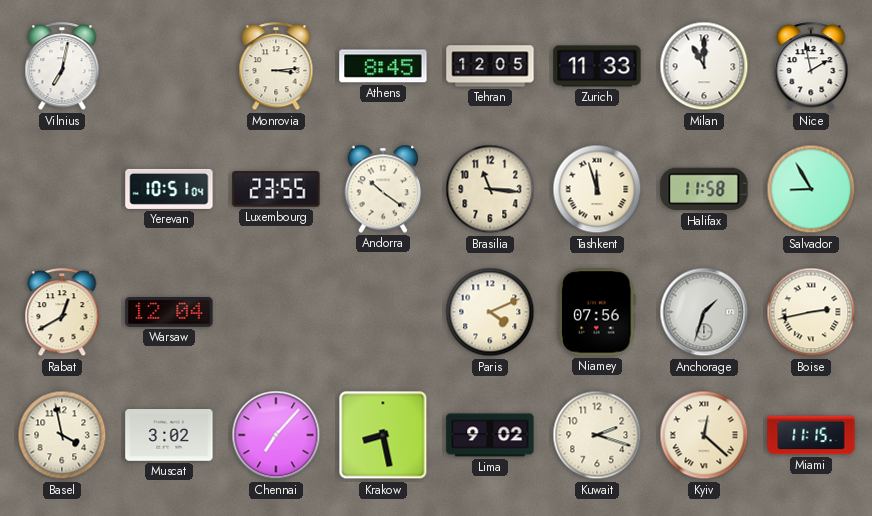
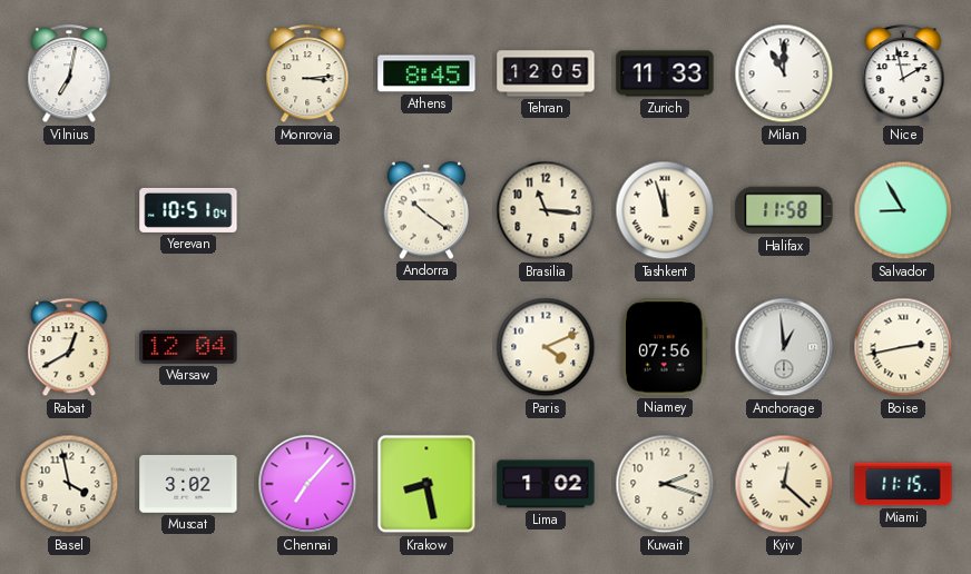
Luxembourg: 23:55 -> none (276, 189)
Anchorage: 1:33 -> 12:59 (784, 347)
Lima: 9:02 -> 1:02 (546, 484)
